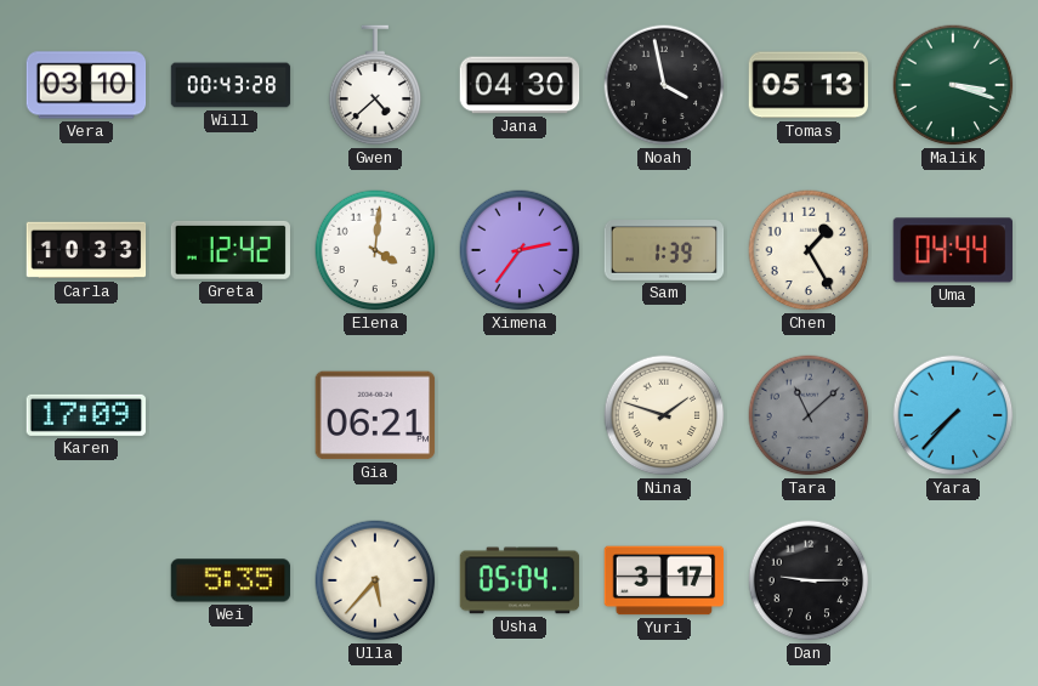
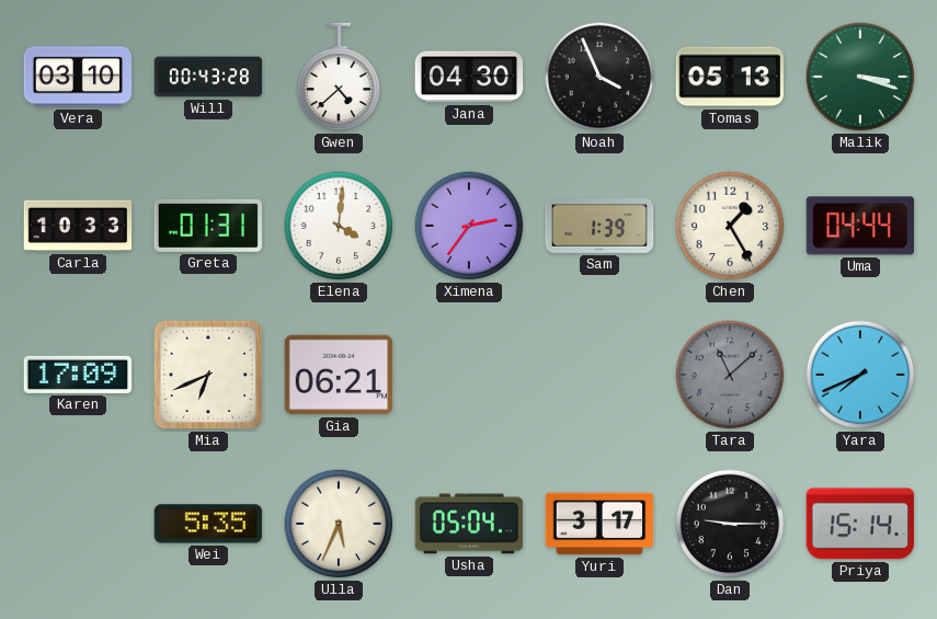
Noah: 3:58 -> 3:56 (599, 77)
Greta: 12:42 -> 01:31 (207, 226)
Mia: none -> 6:41 (208, 375)
Nina: 1:48 -> none (664, 415)
Yara: 7:37 -> 7:41 (860, 375)
Ulla: 5:37 -> 5:34 (339, 524)
Priya: none -> 15:14 (859, 524)
